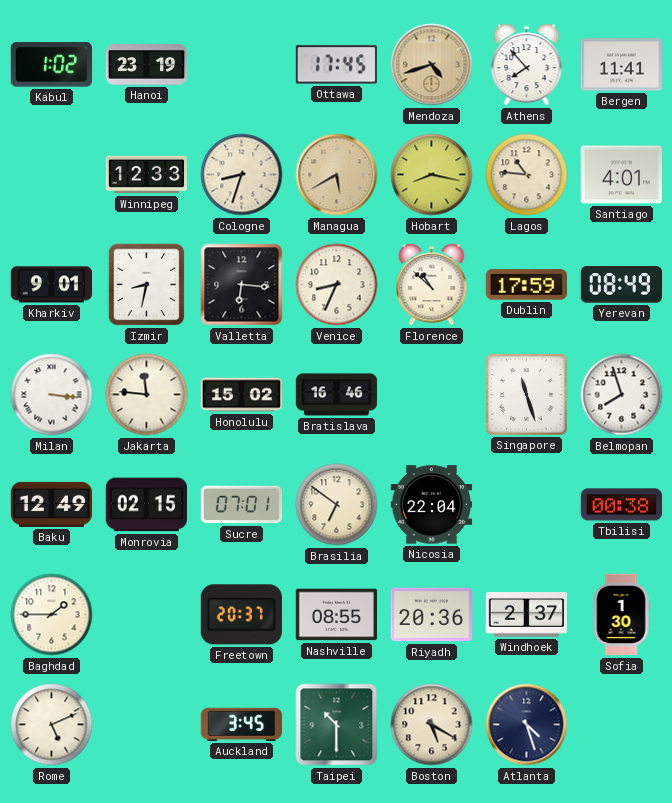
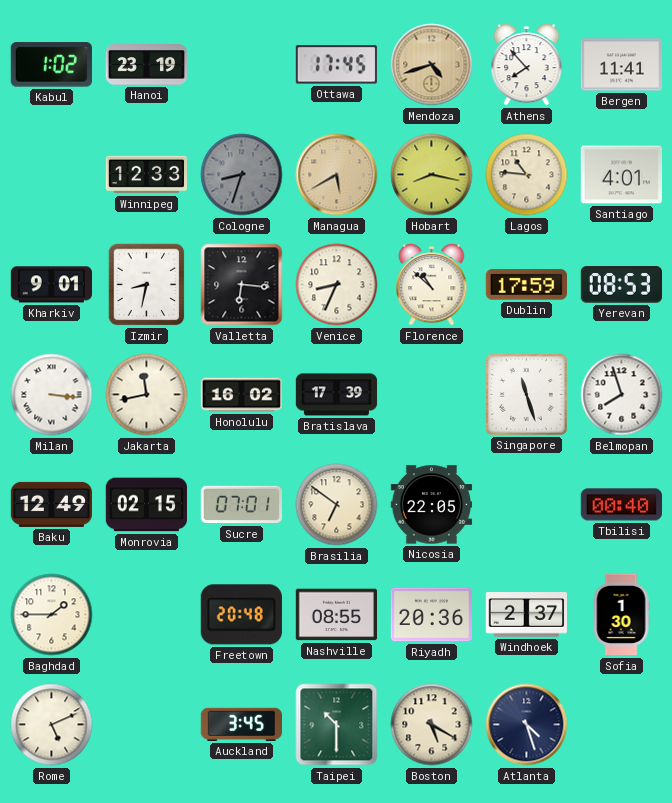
Cologne dial: cream -> grey (242, 175)
Yerevan: 08:49 -> 08:53 (621, 285)
Jakarta: 11:46 -> 11:43 (147, 395)
Honolulu: 15:02 -> 16:02 (241, 395)
Bratislava: 16:46 -> 17:39 (337, 395)
Nicosia: 22:04 -> 22:05 (432, 505)
Tbilisi: 00:38 -> 00:40 (621, 505)
Freetown: 20:37 -> 20:48 (241, 615)
